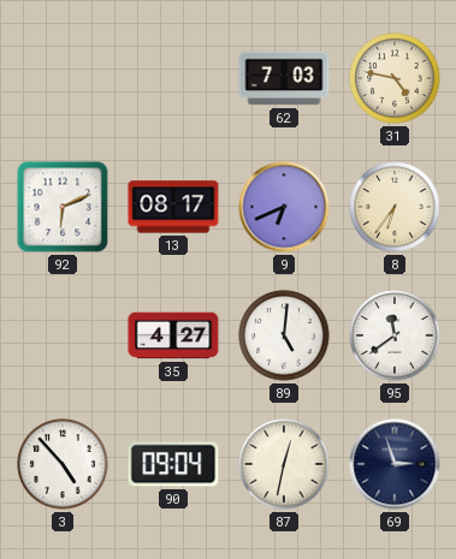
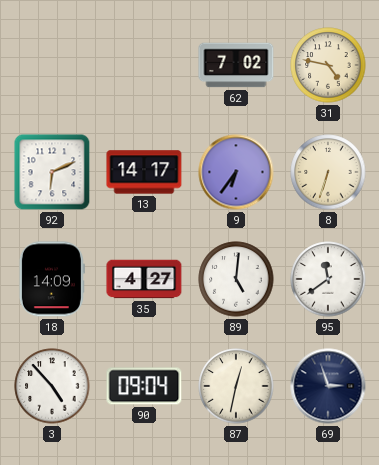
62: 7:03 -> 7:02 (236, 65)
13: 08:17 -> 14:17 (144, 172)
9: 6:41 -> 6:36 (236, 172)
8: 6:36 -> 6:33 (328, 172)
18: none -> 14:09 (52, 279)
